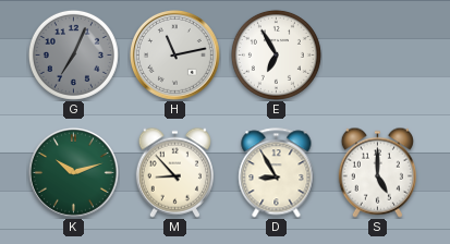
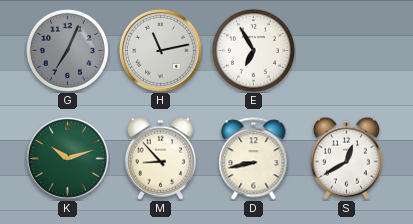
D: 8:55 -> 8:43 (254, 159)
S: 5:00 -> 12:40 (346, 158)
